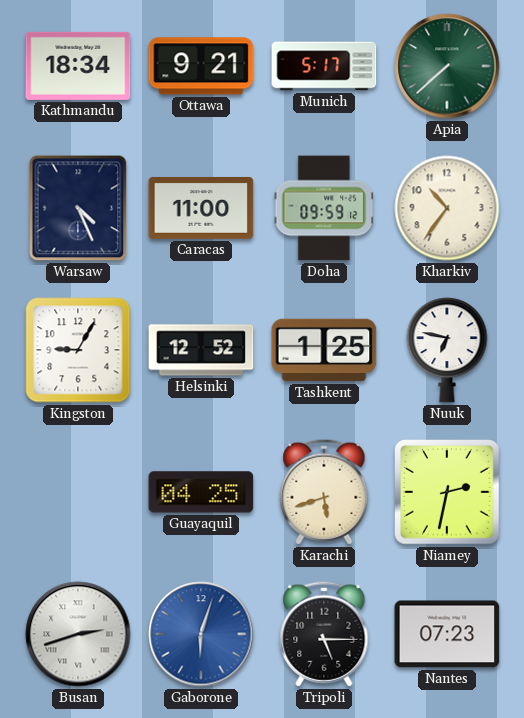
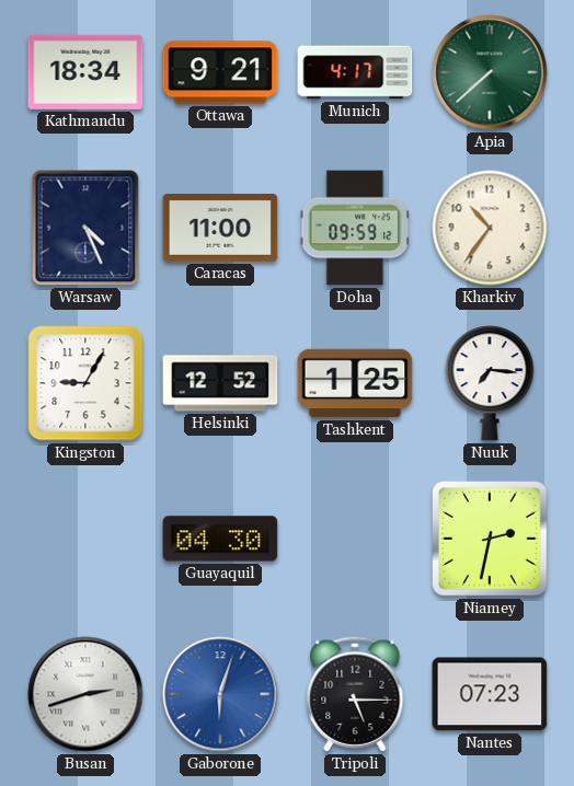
Munich: 5:17 -> 4:17 (355, 72)
Nuuk: 6:47 -> 7:16 (490, 383)
Guayaquil: 04:25 -> 04:30 (220, 539)
Karachi: 5:42 -> none (324, 492)
